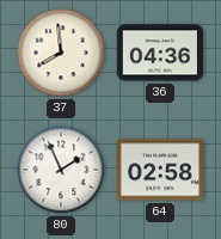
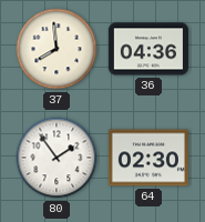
80: 1:56 -> 1:54 (57, 158)
64: 02:58 -> 02:30 (148, 158)
